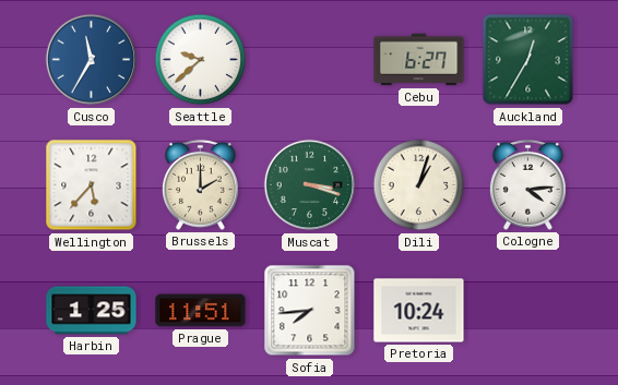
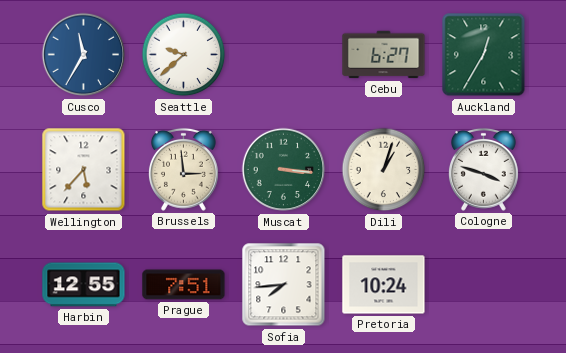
Brussels: 2:00 -> 2:59 (183, 169)
Muscat: 3:18 -> 3:16 (284, 170)
Cologne: 4:14 -> 3:48 (483, 169)
Harbin: 1:25 -> 12:55 (84, 285)
Prague: 11:51 -> 7:51 (184, 285)
